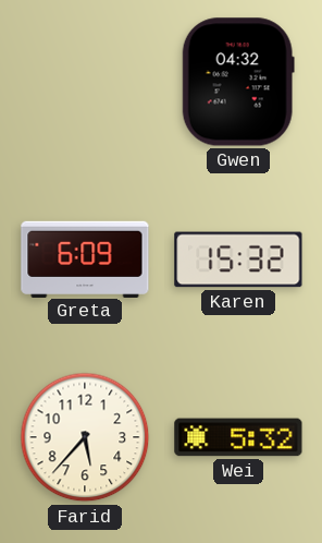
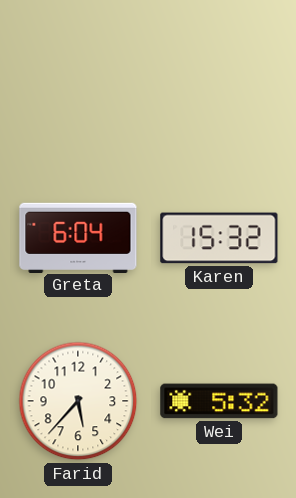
Gwen: 04:32 -> none (238, 82)
Greta: 6:09 -> 6:04 (78, 237)
